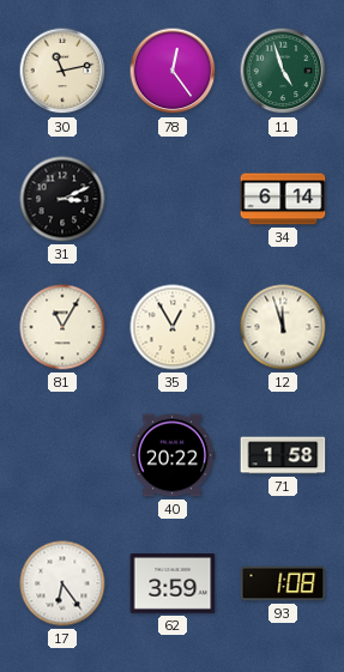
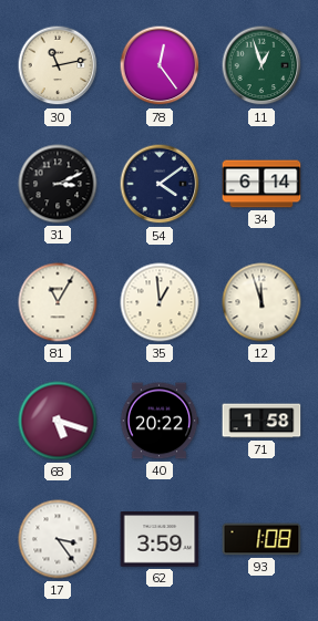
11: 4:57 -> 12:57 (261, 65)
54: none -> 4:09 (160, 184)
35: 12:55 -> 12:59 (160, 302)
68: none -> 5:18 (58, 421)
17: 6:24 -> 3:24 (58, 539)
